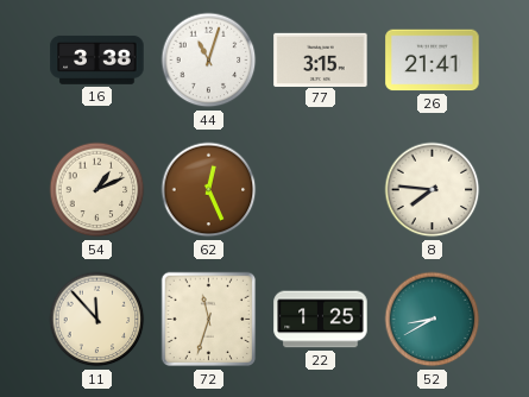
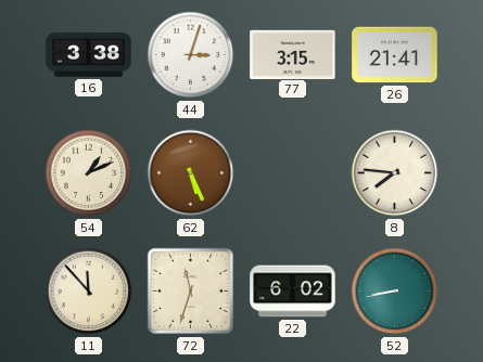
44: 11:03 -> 3:03 (191, 55)
62: 12:26 -> 5:26 (191, 173)
22: 1:25 -> 6:02 (293, 292)
52: 8:40 -> 8:43 (395, 292)
